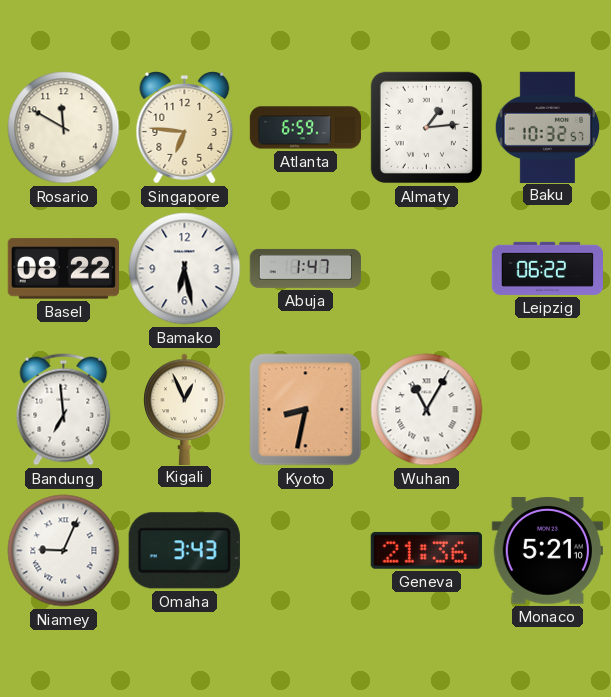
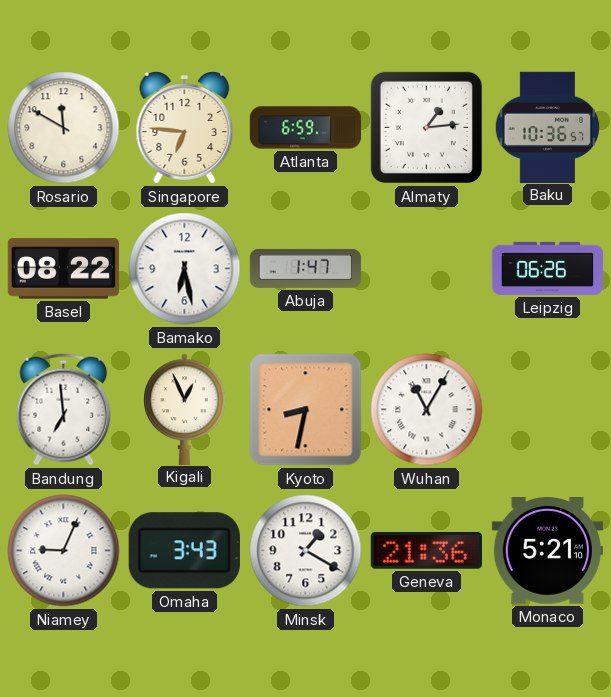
Baku: 10:32 -> 10:36 (548, 127)
Leipzig: 06:22 -> 06:26 (547, 268)
Minsk: none -> 1:20 (306, 551)
